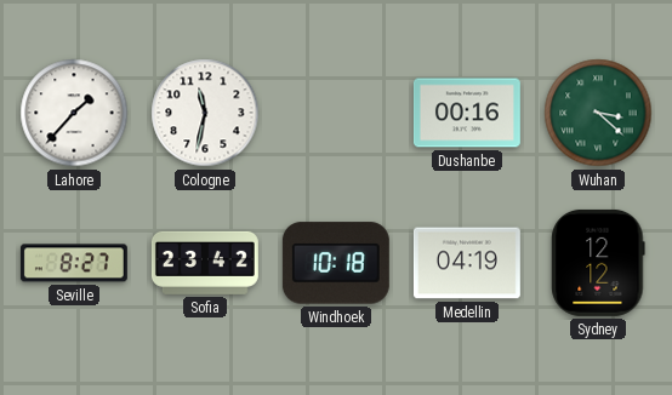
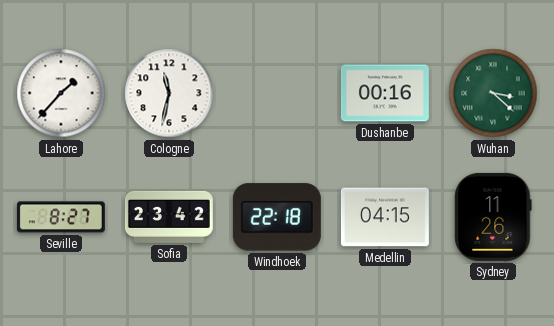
Windhoek: 10:18 -> 22:18 (277, 217)
Medellin: 04:19 -> 04:15 (385, 217)
Sydney: 12:12 -> 11:26 (493, 217)
